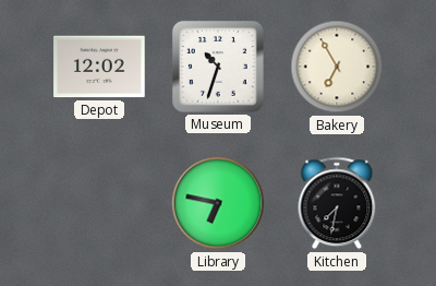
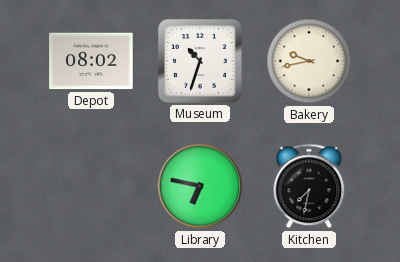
Depot: 12:02 -> 08:02 (91, 61)
Bakery: 6:55 -> 9:43 (309, 61)
